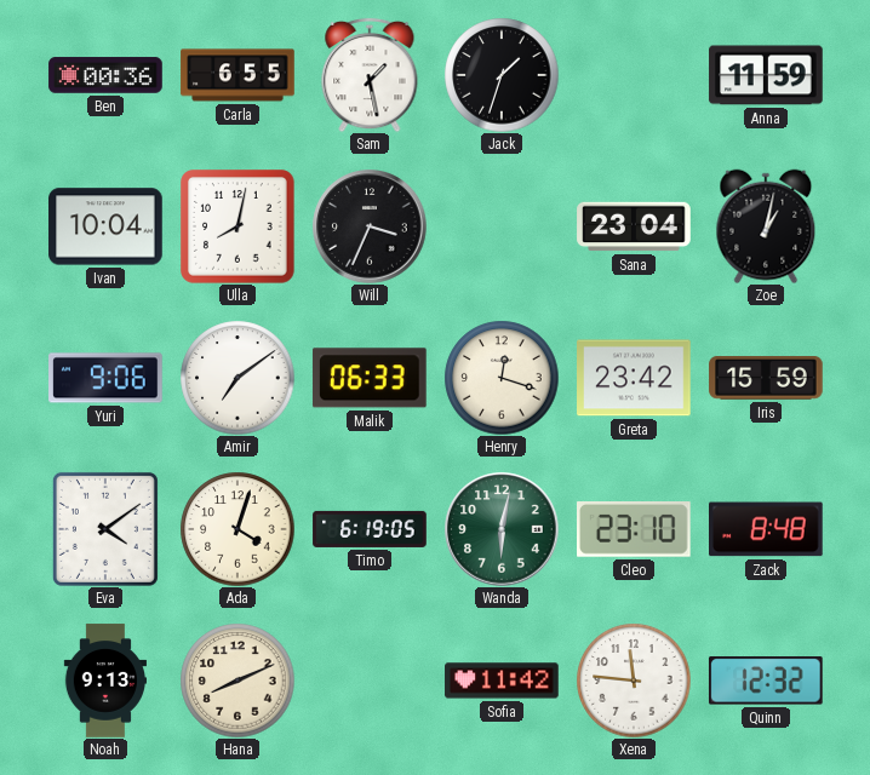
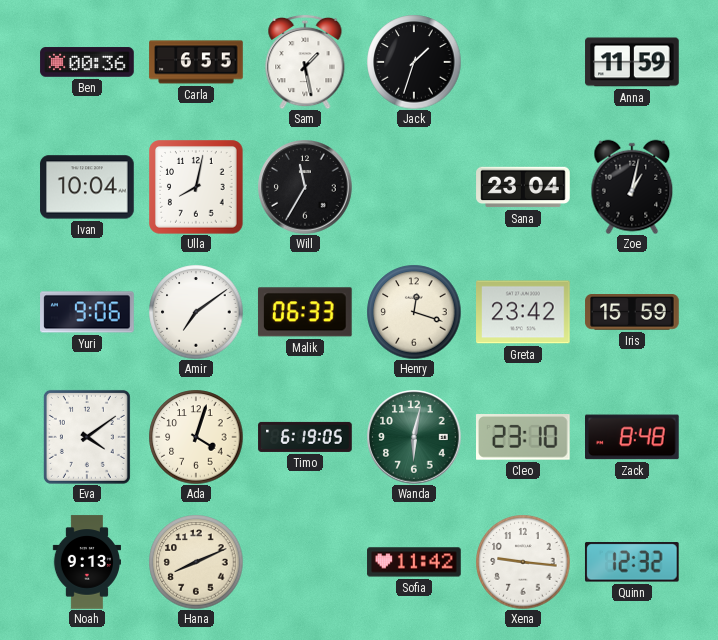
Will: 3:34 -> 11:35 (305, 187)
Xena: 11:46 -> 9:16 (523, 562)
